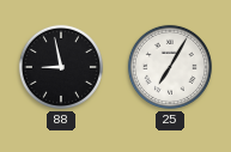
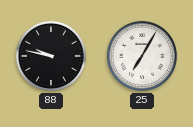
88: 8:58 -> 9:47 (51, 56)
